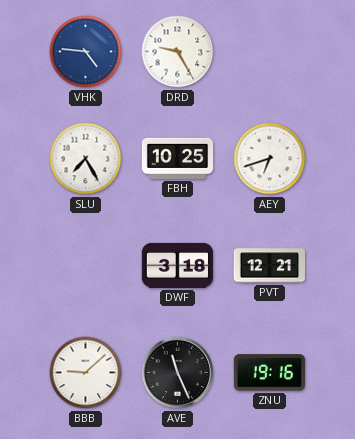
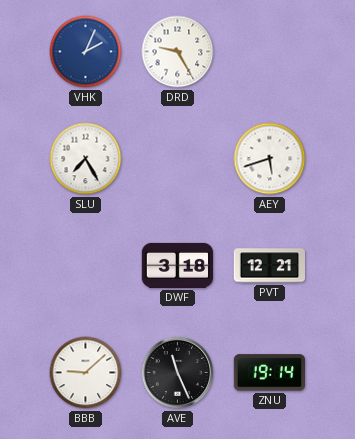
VHK: 4:46 -> 2:04 (86, 52)
FBH: 10:25 -> none (178, 158)
AEY: 6:42 -> 5:42 (270, 159)
ZNU: 19:16 -> 19:14 (269, 373)
